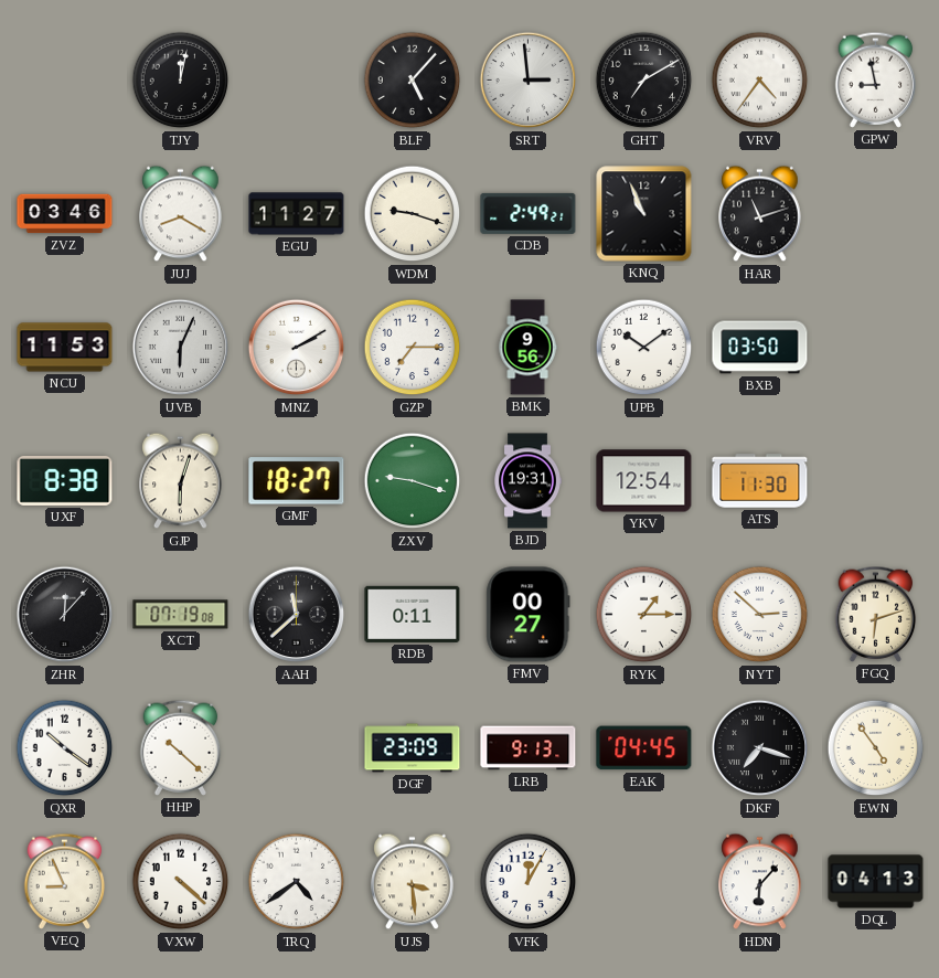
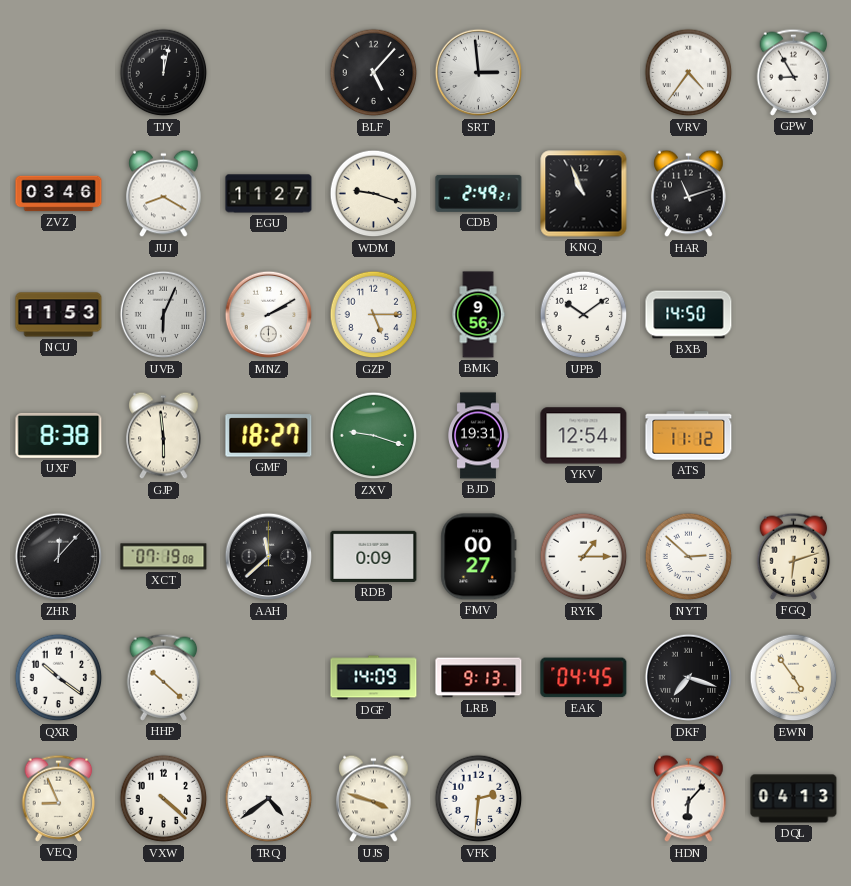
GHT: 7:10 -> none (644, 81)
GPW: 8:58 -> 8:55 (794, 72)
GZP: 7:15 -> 5:15 (374, 315)
BXB: 03:50 -> 14:50 (689, 315)
GJP: 6:03 -> 5:59 (164, 436)
ATS: 11:30 -> 11:12 (689, 436)
RDB: 0:11 -> 0:09 (374, 556)
DGF: 23:09 -> 14:09 (374, 678)
UJS: 3:29 -> 3:48 (374, 799)
VFK: 12:05 -> 2:31 (479, 799)
